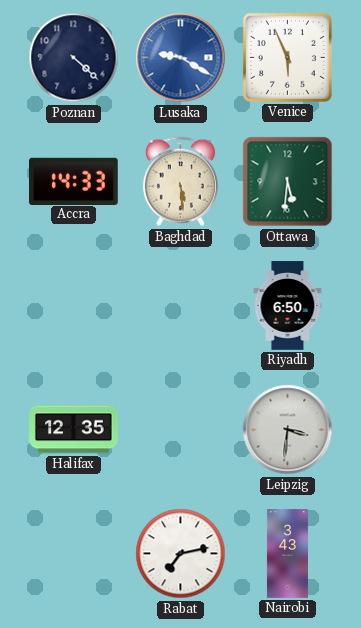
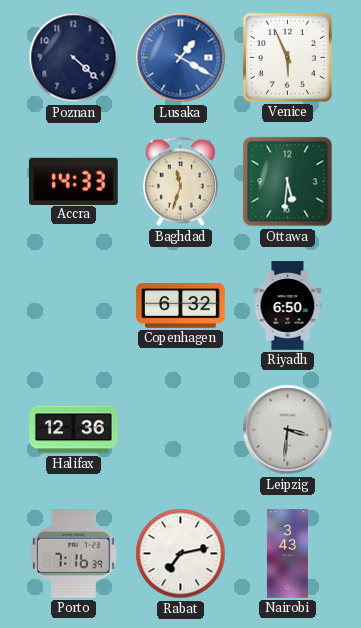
Lusaka: 9:20 -> 1:20 (181, 58)
Baghdad: 5:29 -> 11:33 (180, 182)
Copenhagen: none -> 6:32 (181, 306)
Halifax: 12:35 -> 12:36 (74, 430)
Porto: none -> 7:16 (74, 554)
